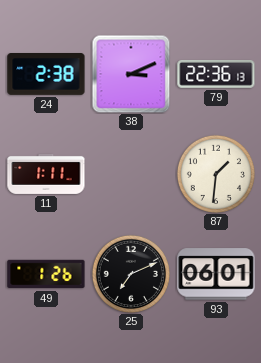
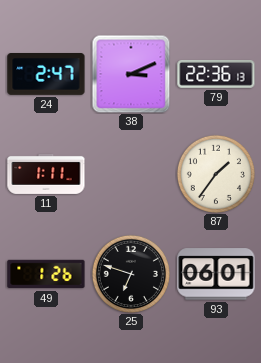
24: 2:38 -> 2:47 (46, 75)
87: 1:31 -> 1:36 (216, 174)
25: 7:11 -> 6:48 (131, 274)
